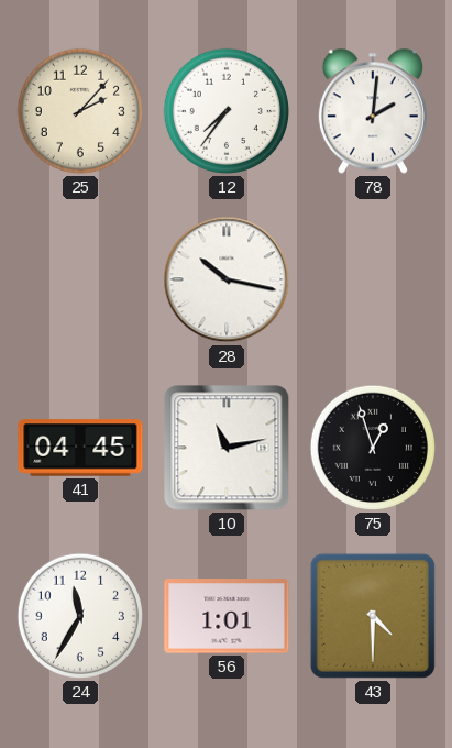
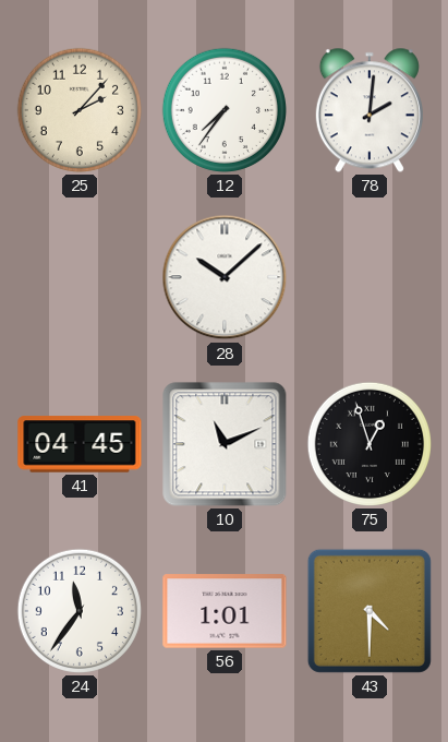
28: 10:17 -> 10:08 (225, 277)
10: 11:13 -> 11:11 (225, 444)
24: 11:35 -> 11:36 (80, 611)
